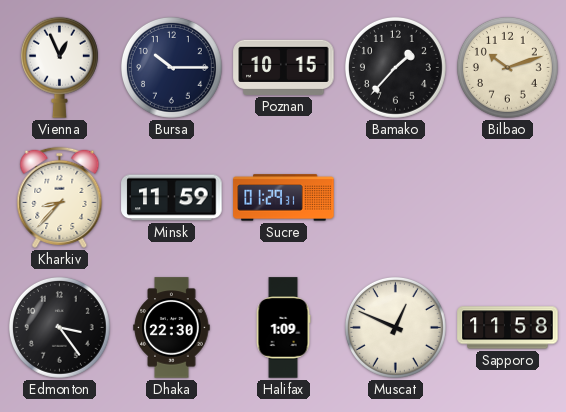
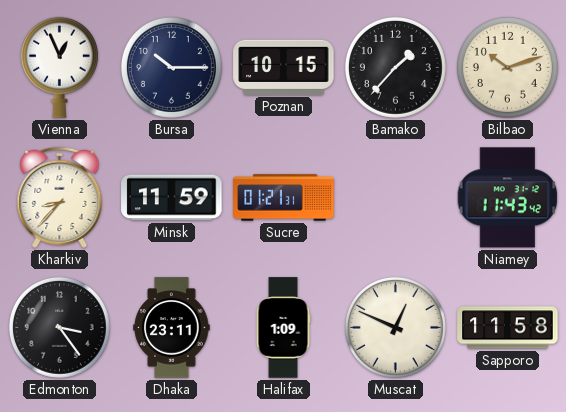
Sucre: 01:29 -> 01:21 (284, 198)
Niamey: none -> 11:43 (508, 198)
Dhaka: 22:30 -> 23:11 (172, 328)
